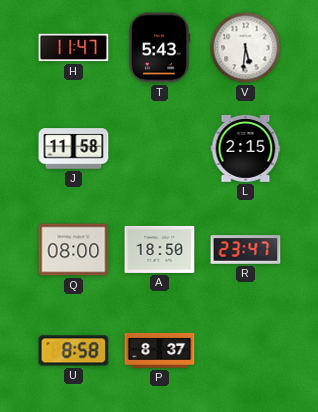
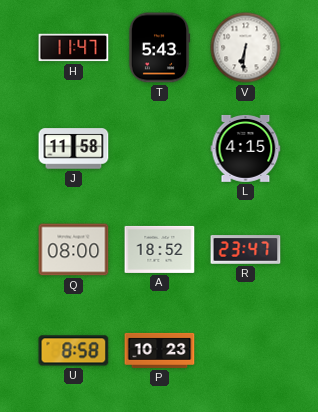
V: 5:31 -> 6:31 (246, 48)
L: 2:15 -> 4:15 (246, 148)
A: 18:50 -> 18:52 (160, 249)
P: 8:37 -> 10:23 (160, 350)
